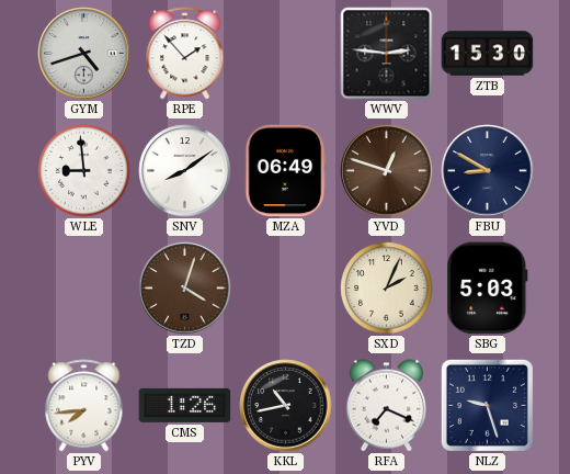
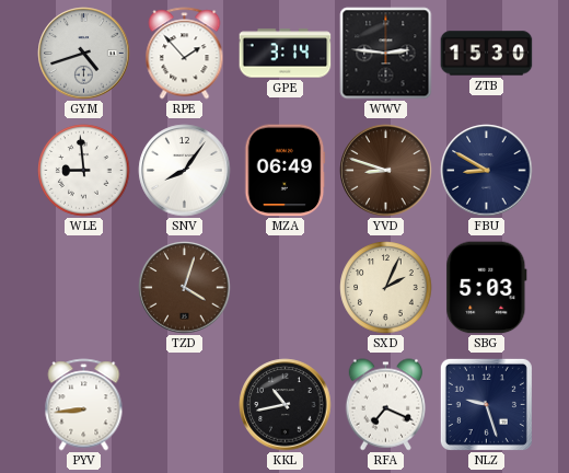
GPE: none -> 3:14 (286, 54)
SNV: 8:09 -> 8:06 (185, 171)
YVD: 12:48 -> 8:48 (386, 171)
PYV: 7:44 -> 8:44 (84, 405)
CMS: 1:26 -> none (185, 405)
